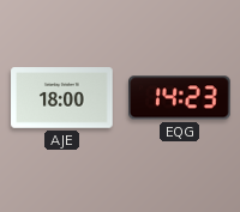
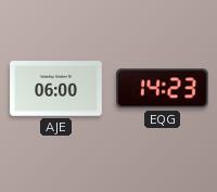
AJE: 18:00 -> 06:00 (56, 89)
